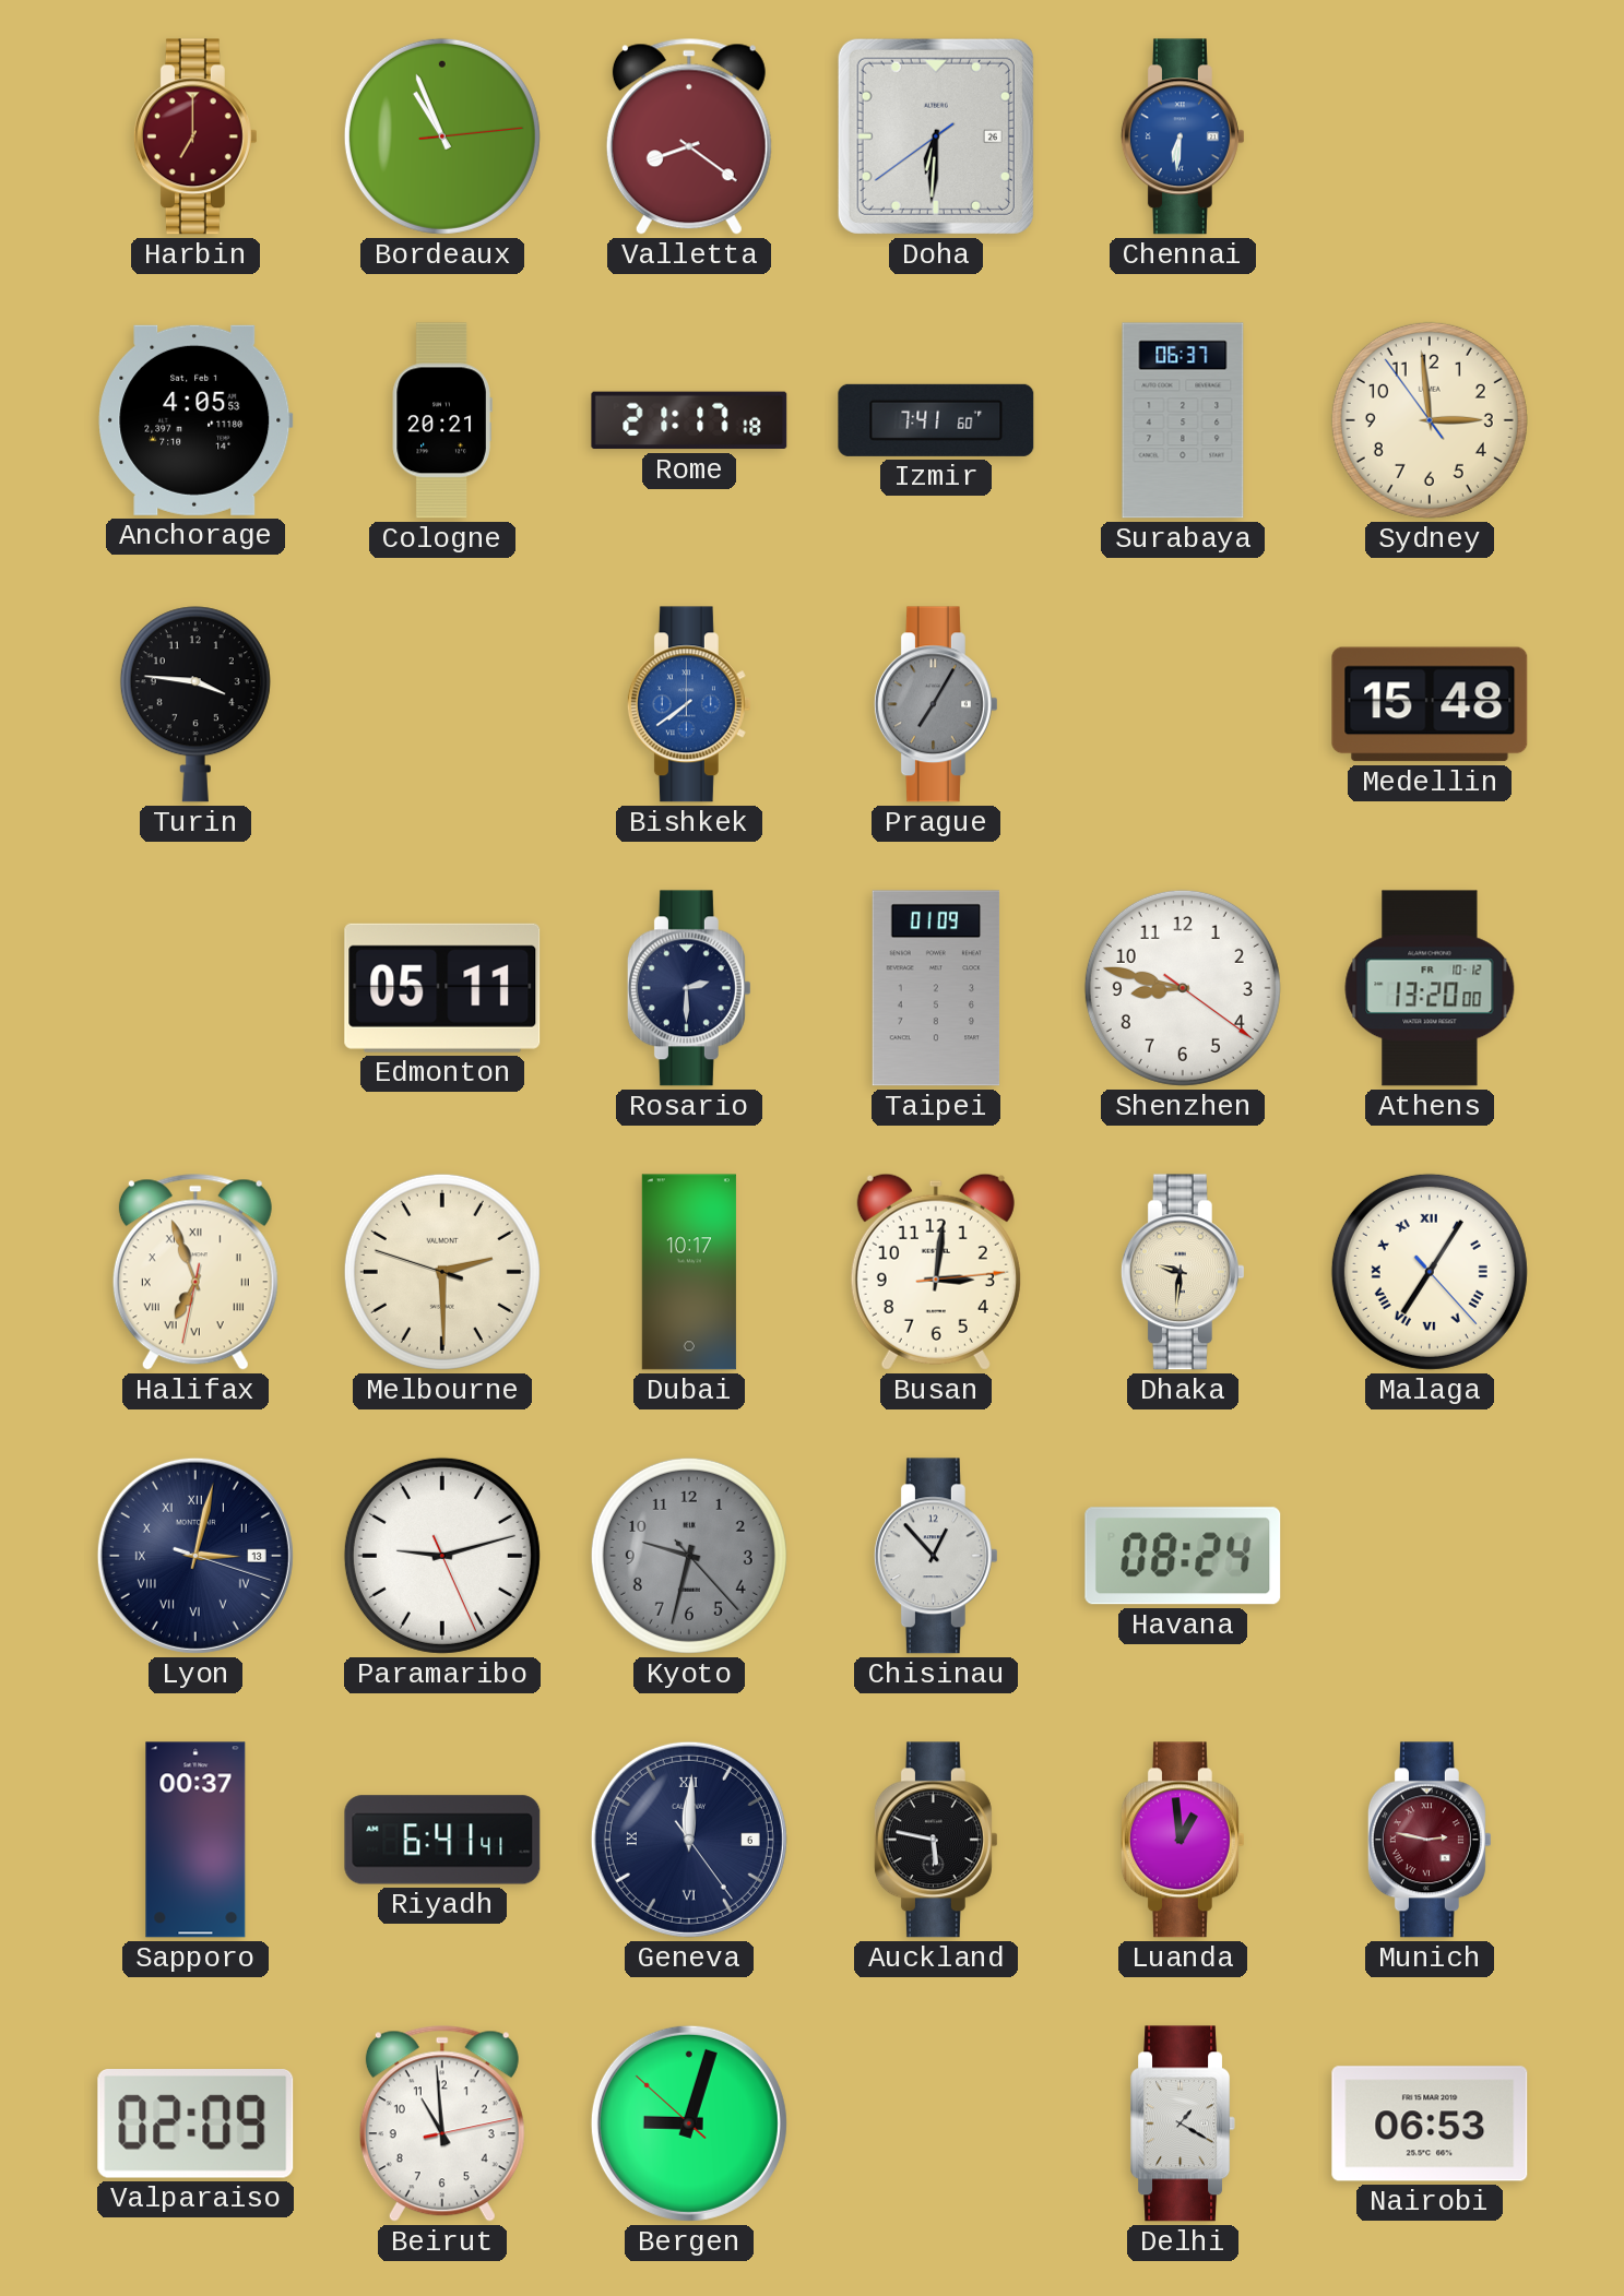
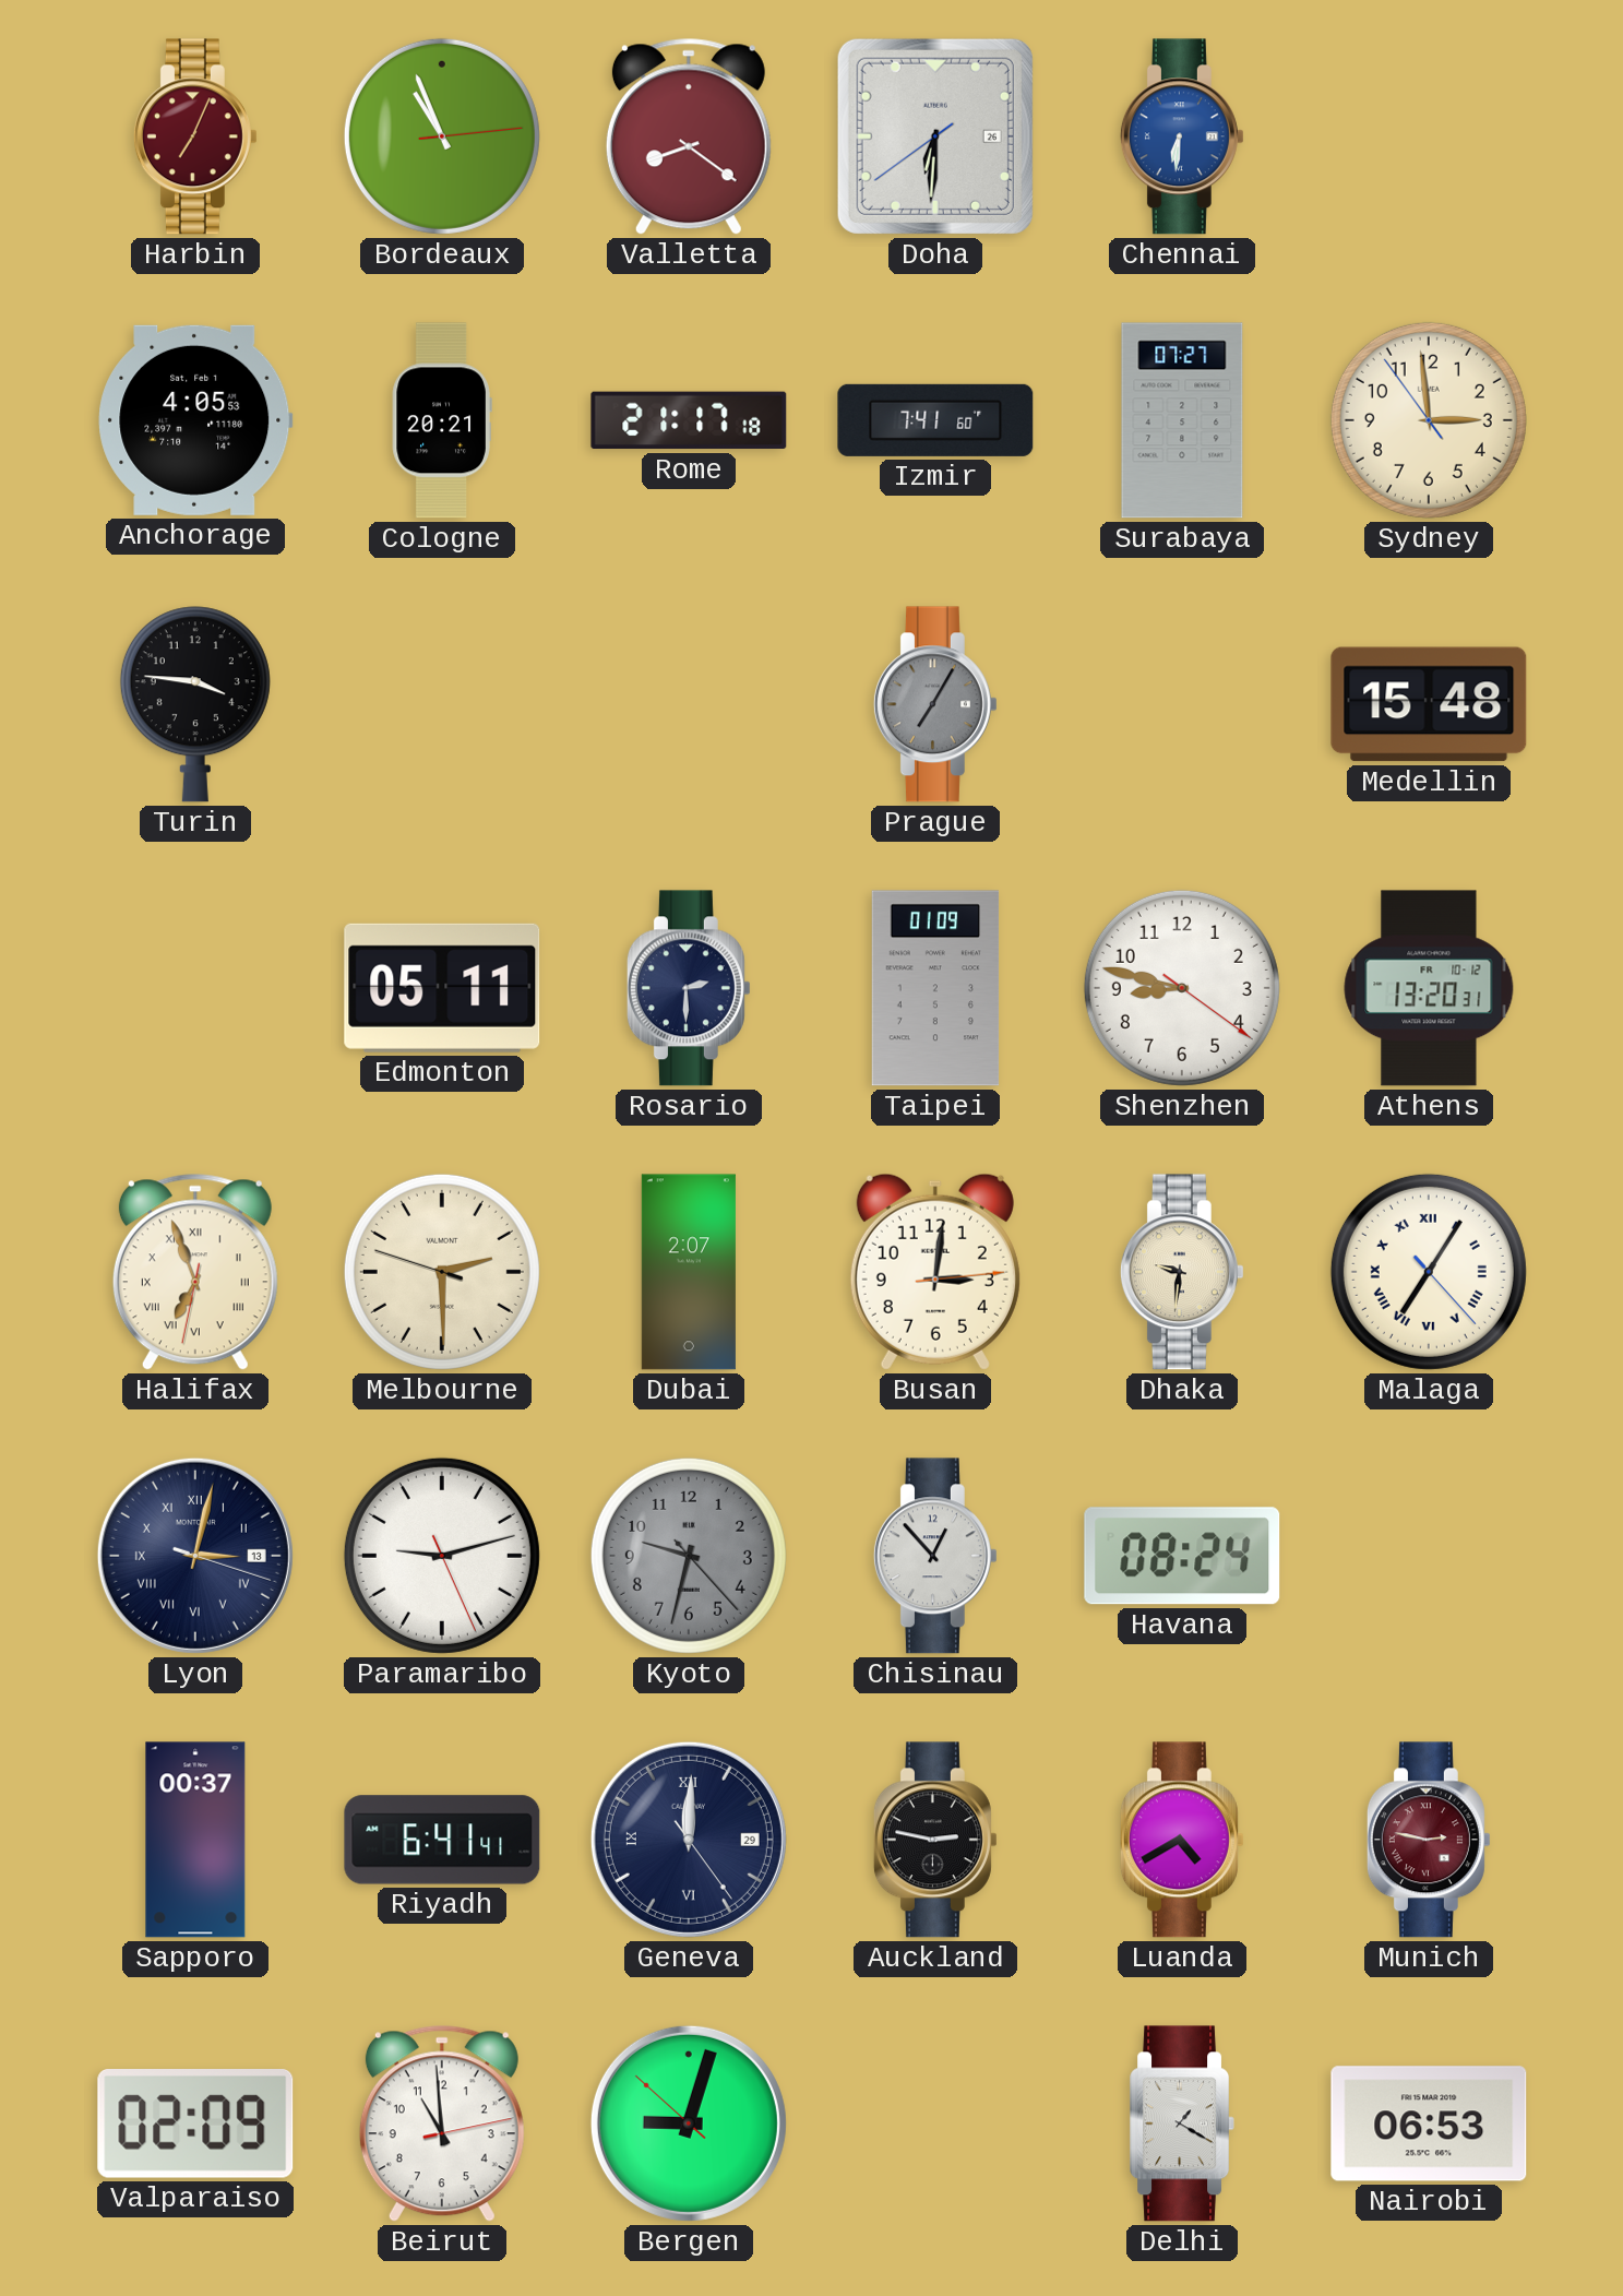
Harbin: 7:00 -> 7:04 (195, 136)
Surabaya: 06:37 -> 07:27 (1182, 420)
Bishkek: 7:39 -> none (689, 704)
Athens: 13:20:00 -> 13:20:31 (1429, 988)
Dubai: 10:17 -> 2:07 (689, 1272)
Geneva date: 6 -> 29 (689, 1840)
Auckland: 5:47 -> 2:47 (935, 1840)
Luanda: 12:59 -> 4:40 (1182, 1840)
